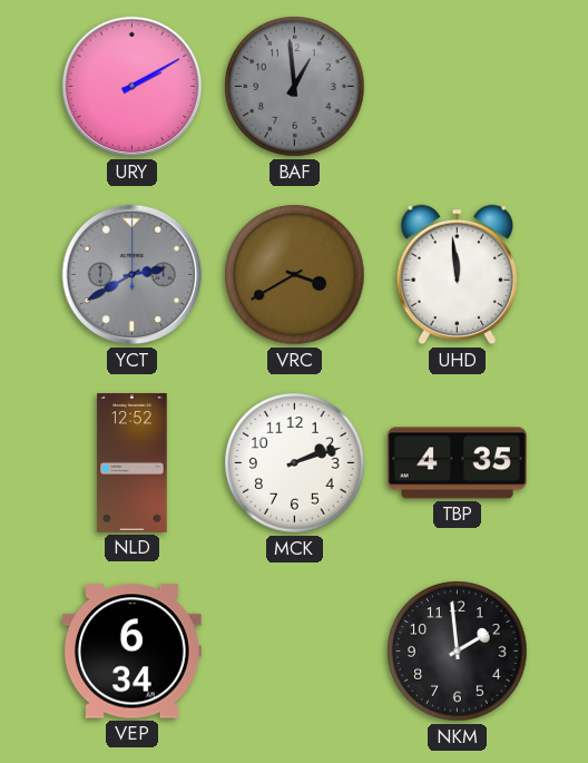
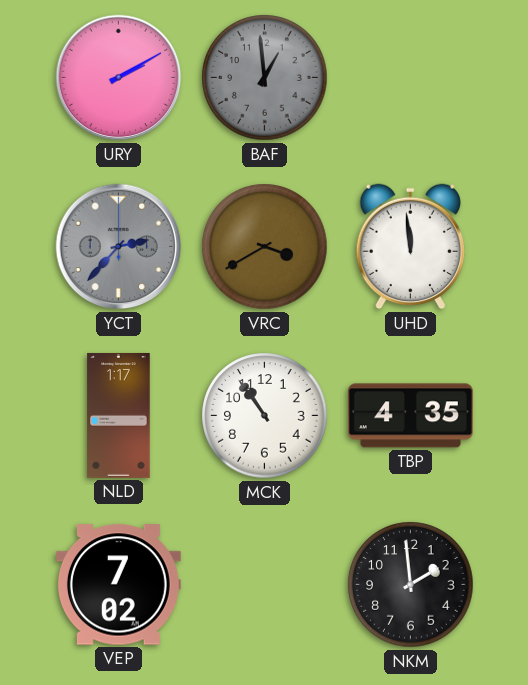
YCT: 2:40 -> 2:37 (119, 247)
NLD: 12:52 -> 1:17 (119, 415)
MCK: 2:12 -> 10:54 (265, 416)
VEP: 6:34 -> 7:02 (118, 585)
